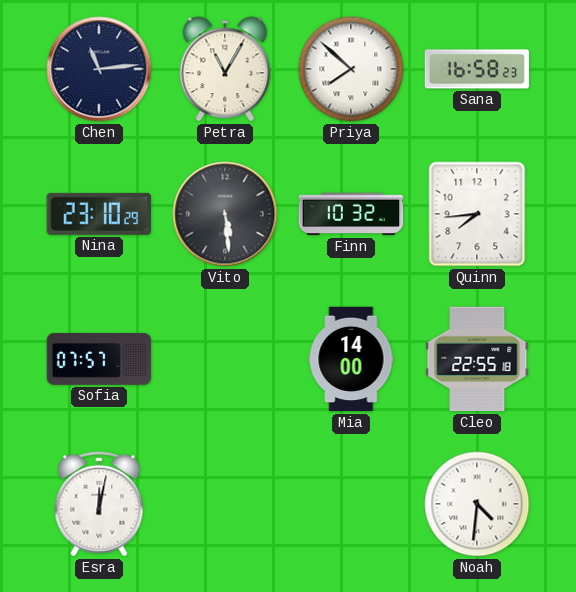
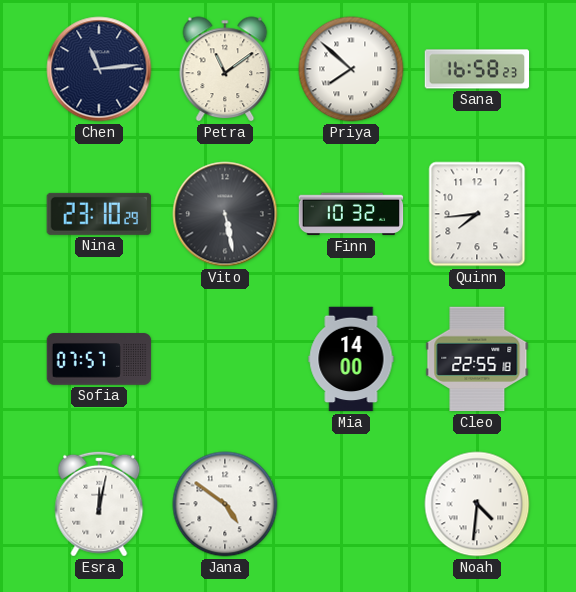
Petra: 11:05 -> 11:09 (225, 69)
Vito: 5:29 -> 5:28 (225, 214)
Jana: none -> 4:51 (225, 504)
